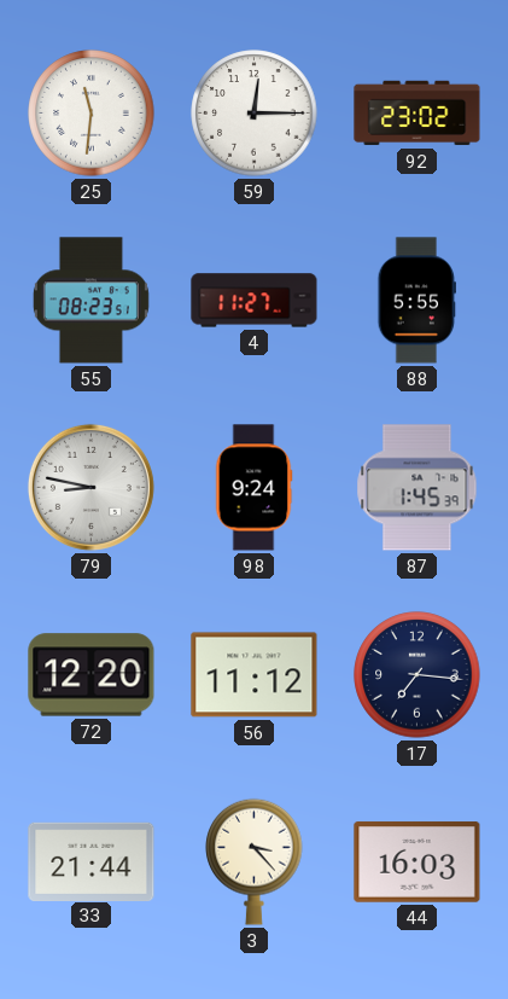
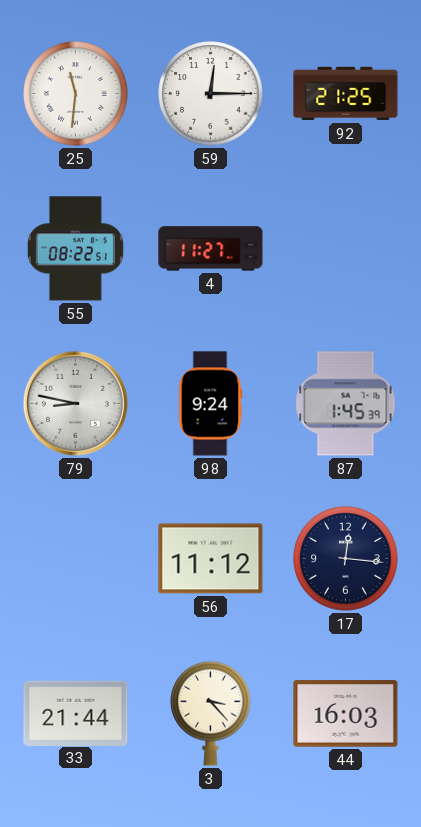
92: 23:02 -> 21:25 (346, 94)
55: 08:23 -> 08:22 (75, 249)
88: 5:55 -> none (416, 301)
72: 12:20 -> none (92, 675)
17: 7:16 -> 12:16 (346, 559)
